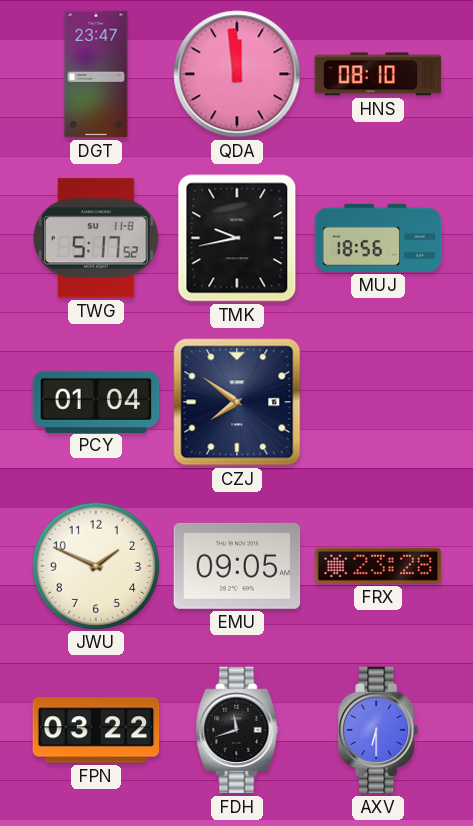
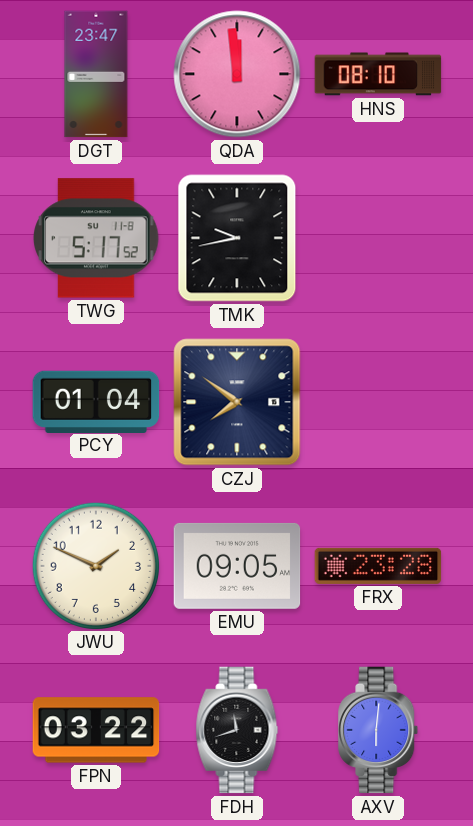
MUJ: 18:56 -> none (378, 238)
AXV: 6:30 -> 6:01 (379, 730)
